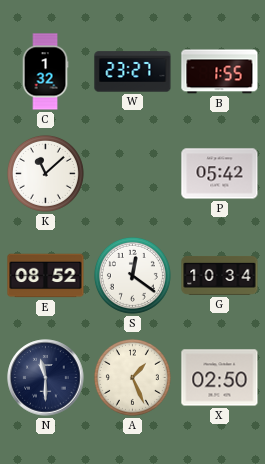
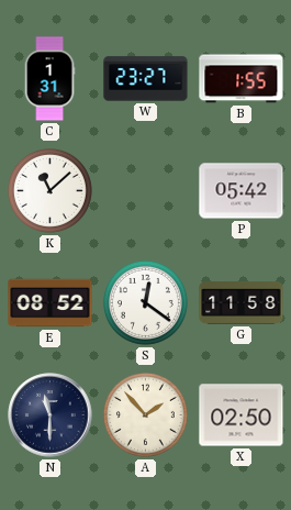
C: 1:32 -> 1:31 (49, 79)
G: 10:34 -> 11:58 (242, 302)
A: 1:26 -> 1:53 (145, 414)
